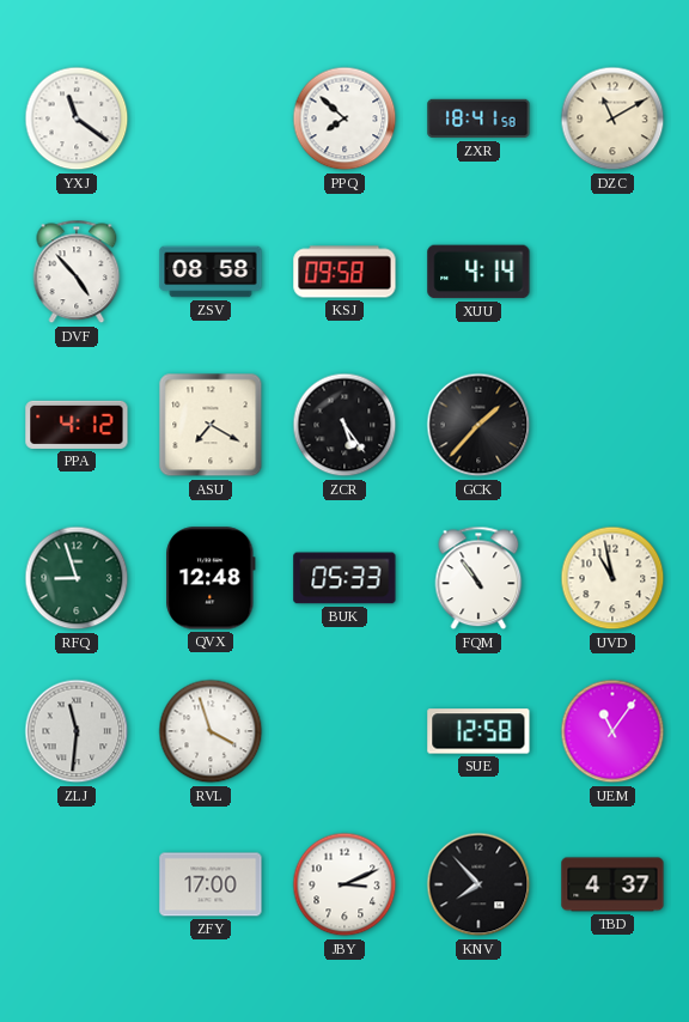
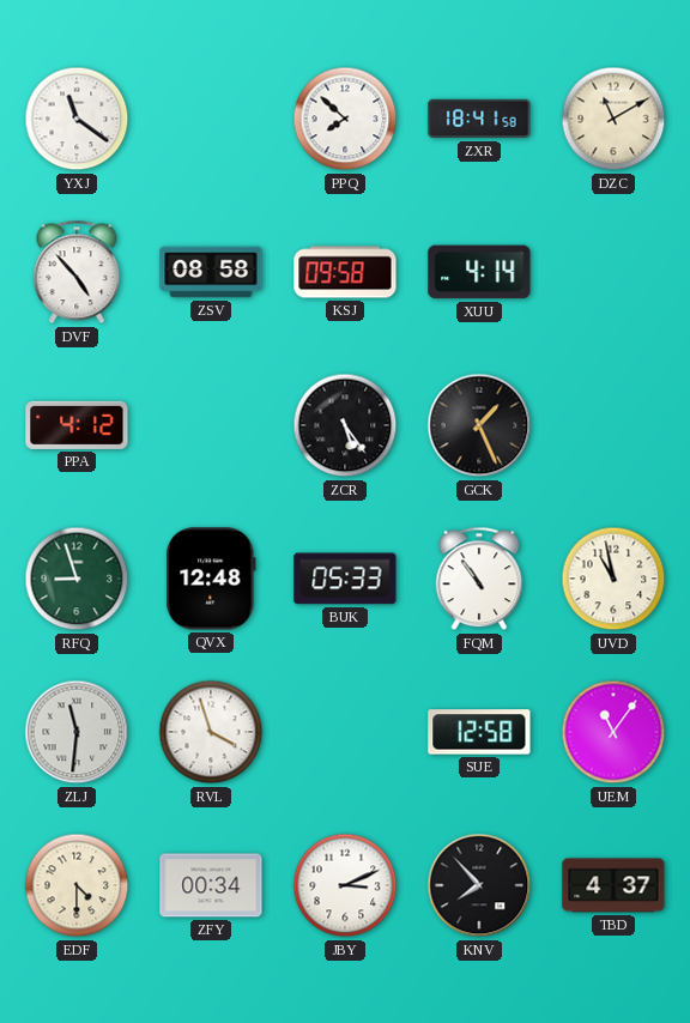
ASU: 7:20 -> none (211, 425)
GCK: 1:37 -> 1:26 (479, 425)
EDF: none -> 4:30 (77, 885)
ZFY: 17:00 -> 00:34 (211, 885)
